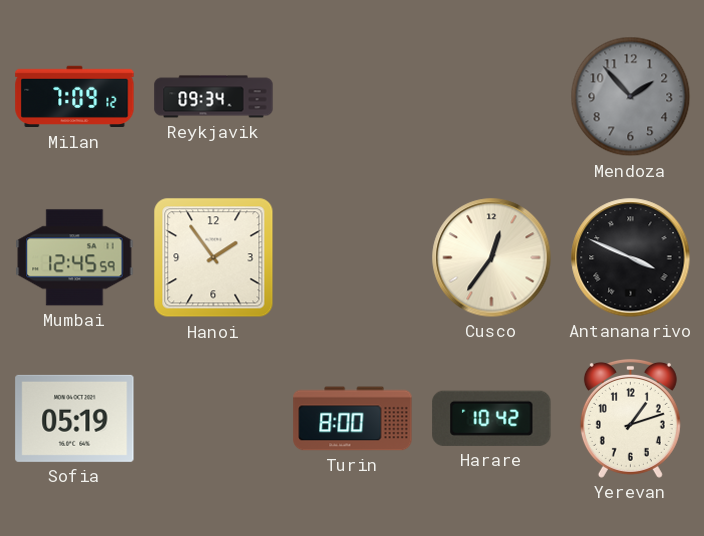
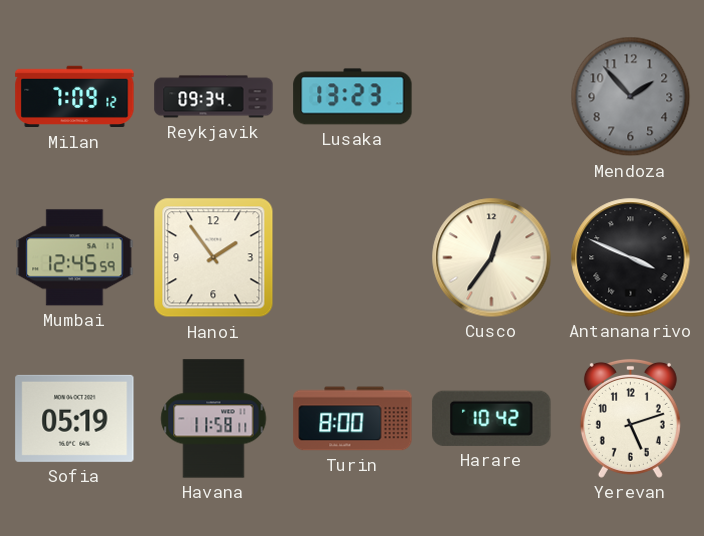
Lusaka: none -> 13:23 (353, 97)
Havana: none -> 11:58 (214, 419)
Yerevan: 1:12 -> 5:12 (630, 418)
